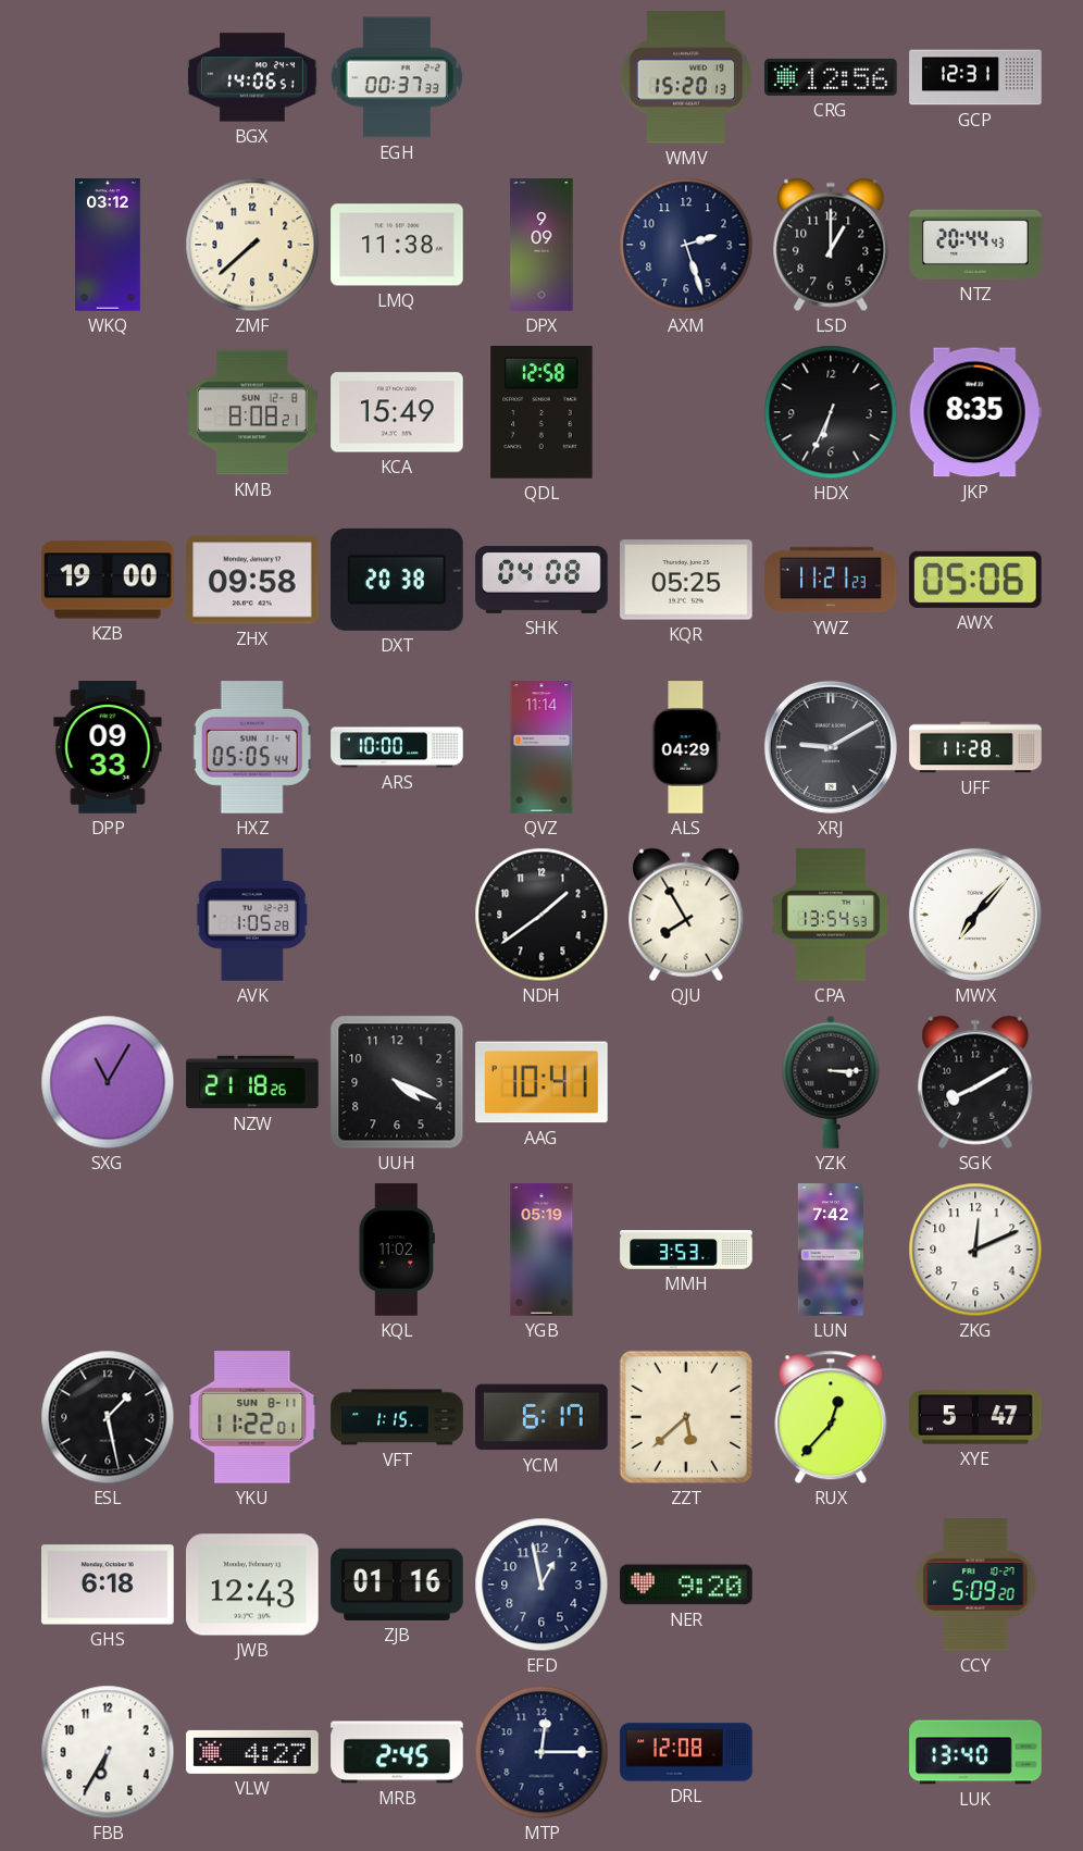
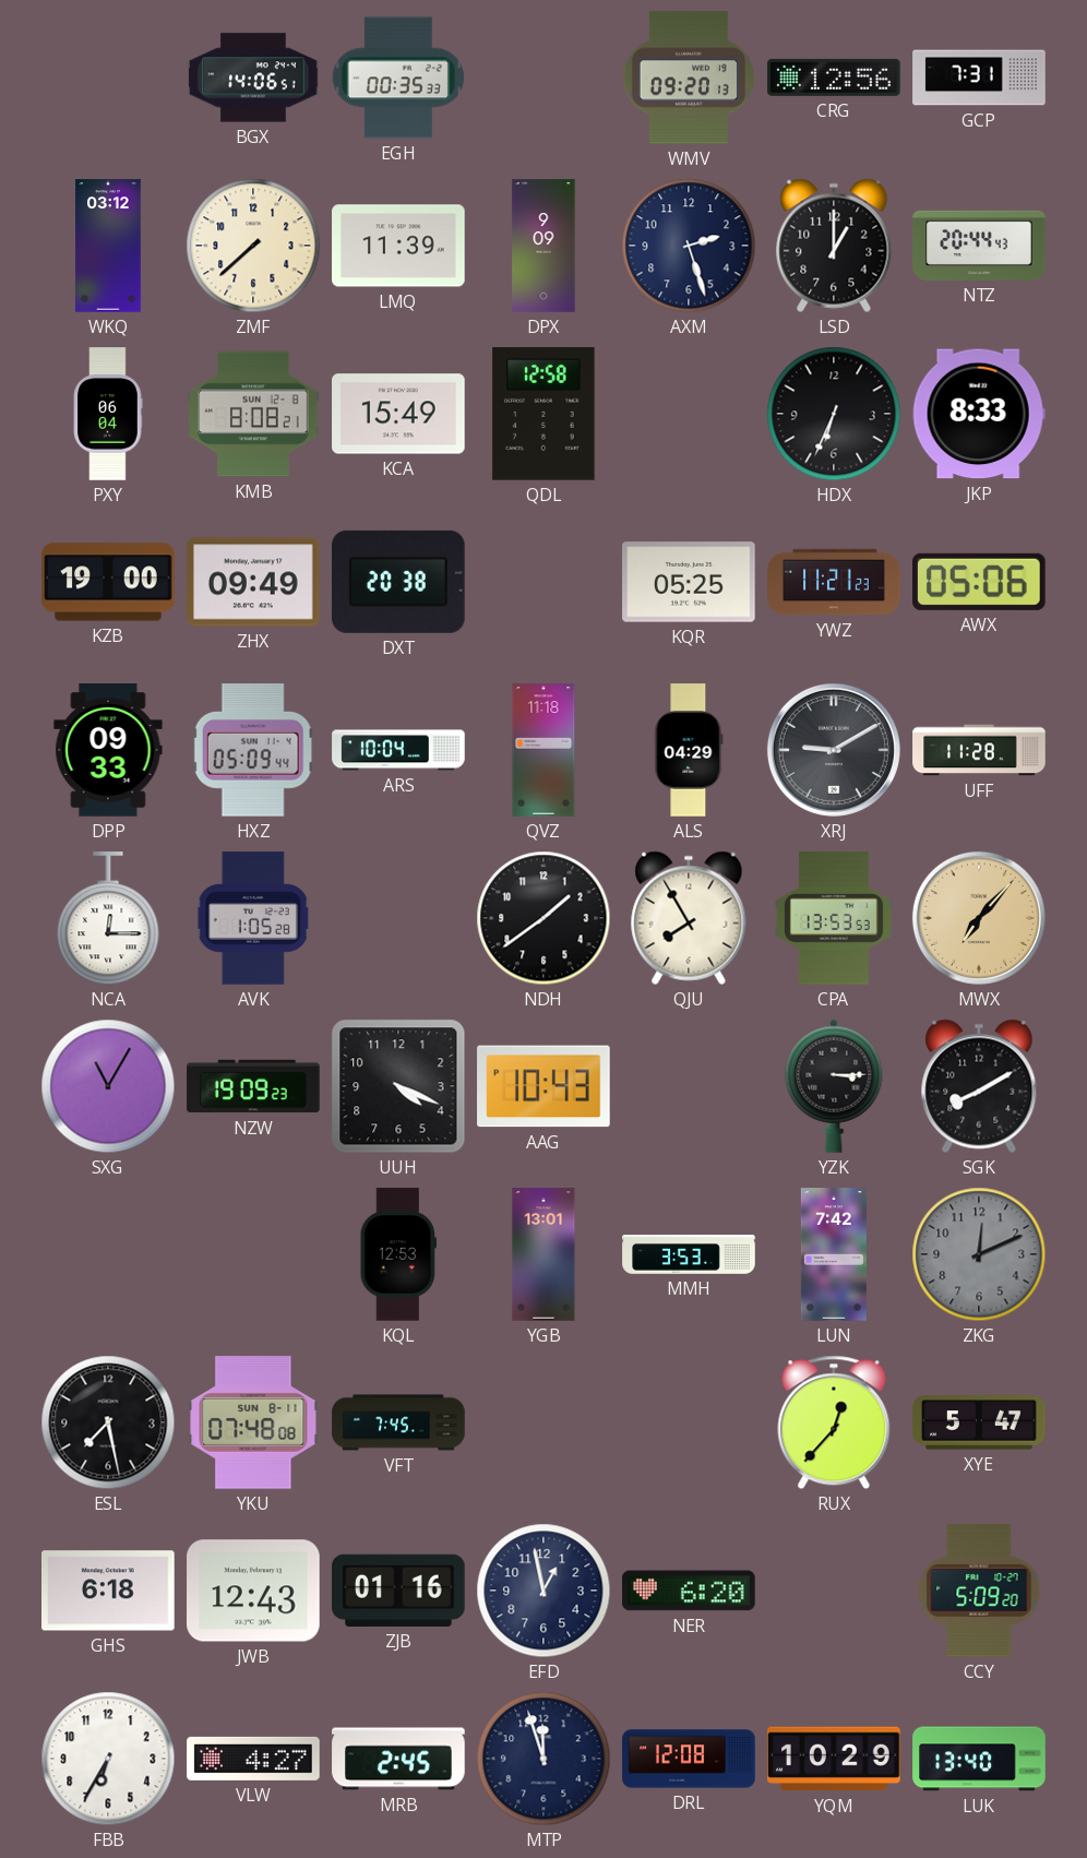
EGH: 00:37 -> 00:35 (398, 78)
WMV: 15:20 -> 09:20 (688, 78)
GCP: 12:31 -> 7:31 (979, 78)
LMQ: 11:38 -> 11:39 (398, 246)
PXY: none -> 06:04 (108, 414)
JKP: 8:35 -> 8:33 (979, 414)
ZHX: 09:58 -> 09:49 (253, 582)
SHK: 04:08 -> none (541, 580)
HXZ: 05:05 -> 05:09 (253, 750)
ARS: 10:00 -> 10:04 (398, 750)
QVZ: 11:14 -> 11:18 (543, 750)
NCA: none -> 12:15 (108, 919)
CPA: 13:54 -> 13:53 (834, 918)
MWX dial: white -> champagne (979, 918)
NZW: 21:18 -> 19:09 (253, 1086)
AAG: 10:41 -> 10:43 (543, 1086)
KQL: 11:02 -> 12:53 (397, 1254)
YGB: 05:19 -> 13:01 (543, 1254)
ZKG dial: white -> grey (979, 1254)
ESL: 1:28 -> 7:28 (108, 1422)
YKU: 11:22 -> 07:48 (253, 1422)
VFT: 1:15 -> 7:45 (398, 1422)
YCM: 6:17 -> none (541, 1417)
ZZT: 5:38 -> none (686, 1417)
NER: 9:20 -> 6:20 (689, 1591)
MTP: 12:15 -> 11:57 (543, 1759)
YQM: none -> 10:29 (834, 1759)
